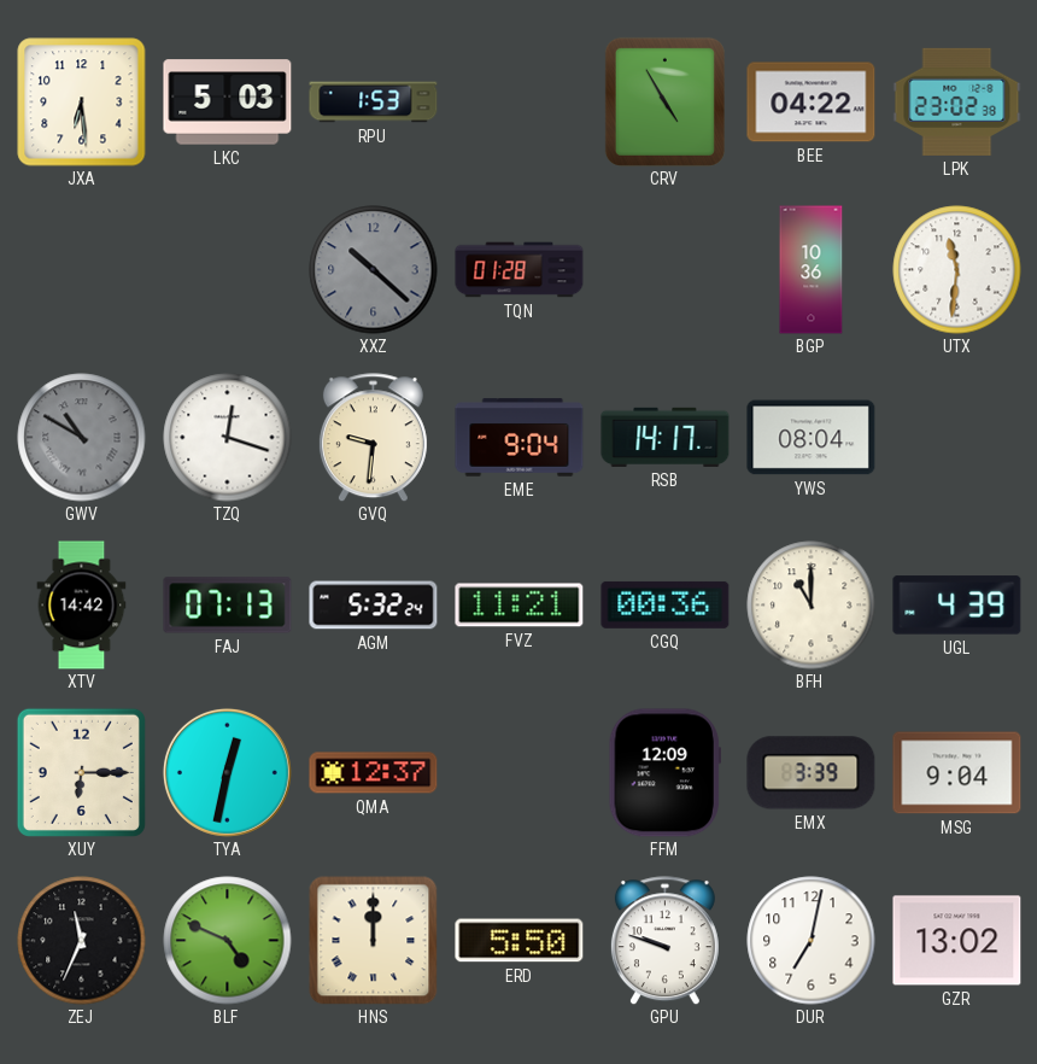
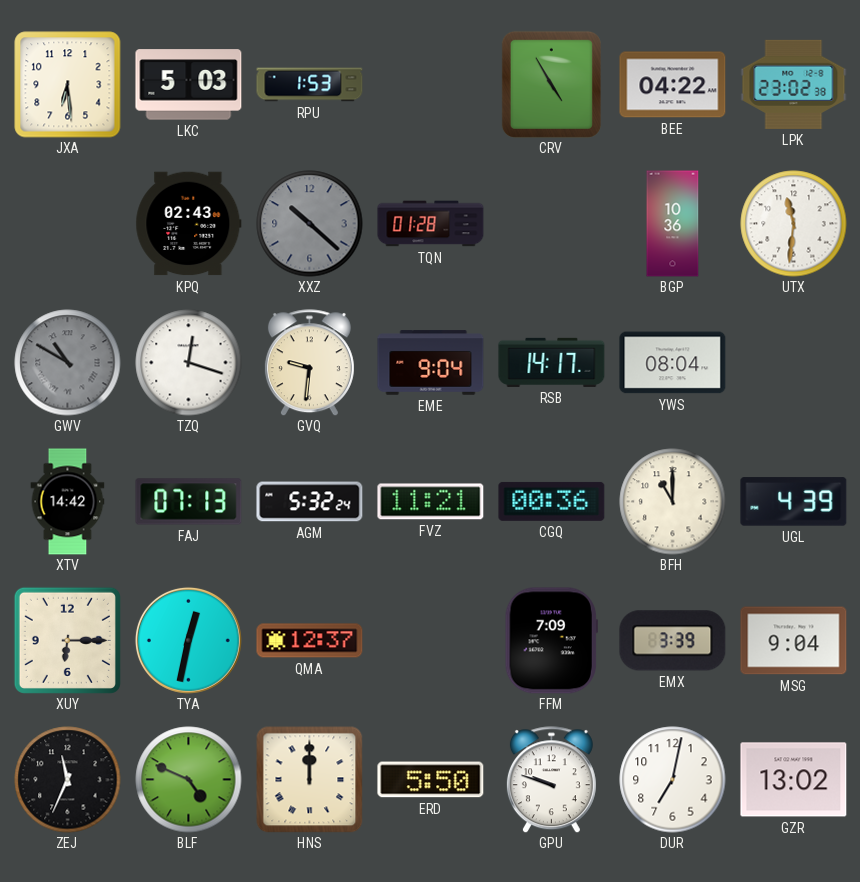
KPQ: none -> 02:43 (189, 224)
FFM: 12:09 -> 7:09 (551, 641)
